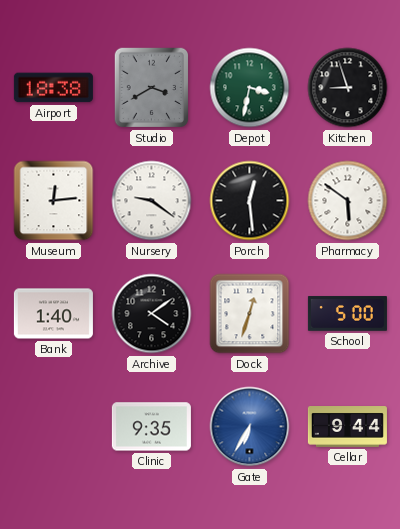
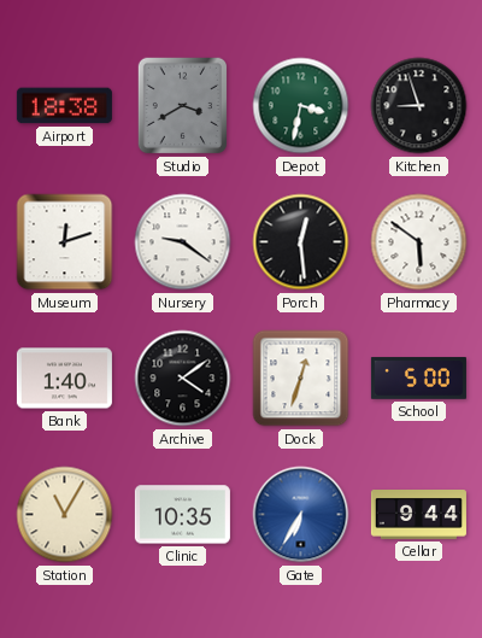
Museum: 12:14 -> 12:12 (65, 242)
Station: none -> 11:05 (65, 515)
Clinic: 9:35 -> 10:35 (182, 515)
